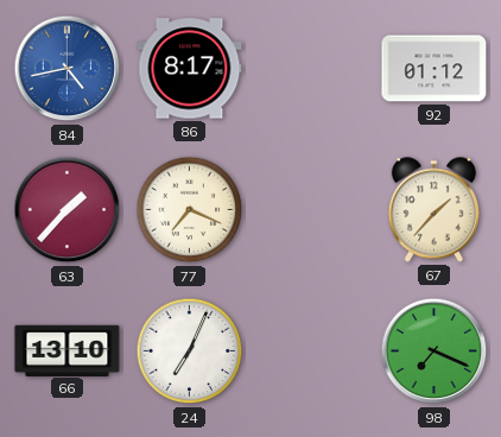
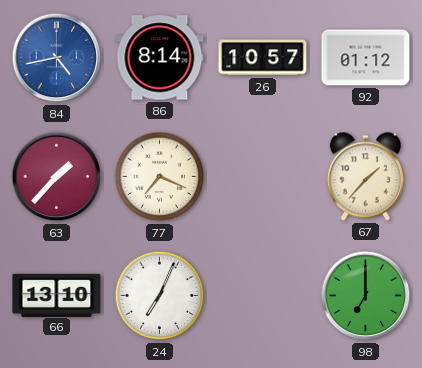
86: 8:17 -> 8:14 (160, 58)
26: none -> 10:57 (263, 58)
98: 7:19 -> 7:00 (366, 296)
